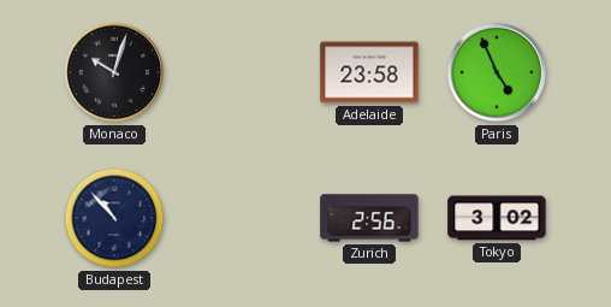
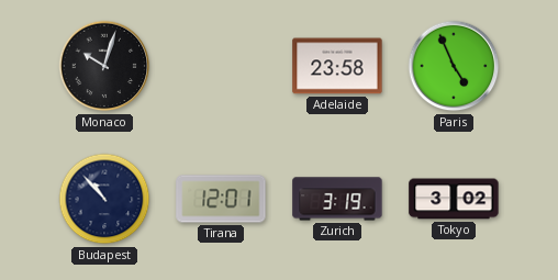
Tirana: none -> 12:01 (221, 199)
Zurich: 2:56 -> 3:19 (337, 199)
